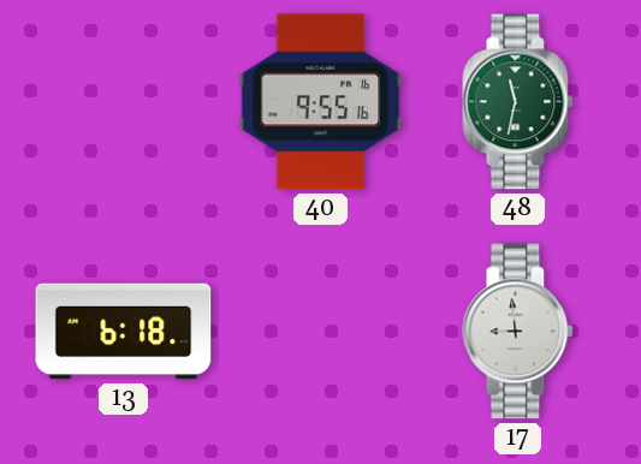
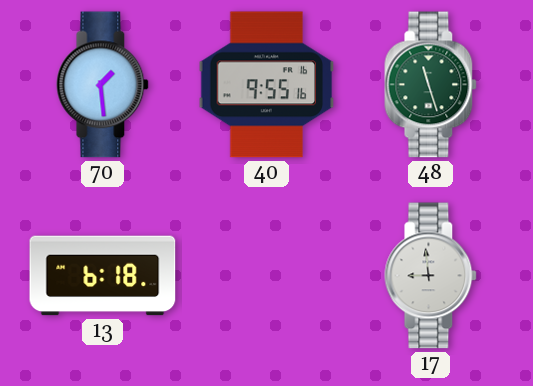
70: none -> 1:29 (103, 85)
48: 11:32 -> 11:27 (431, 85)
